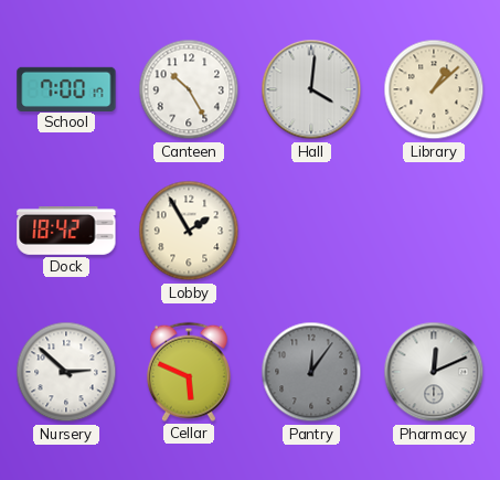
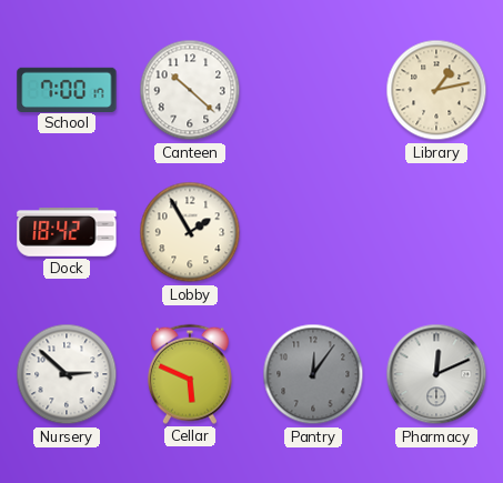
Canteen: 10:25 -> 10:22 (190, 90)
Hall: 4:01 -> none (311, 89)
Library: 1:08 -> 1:13 (436, 90)
